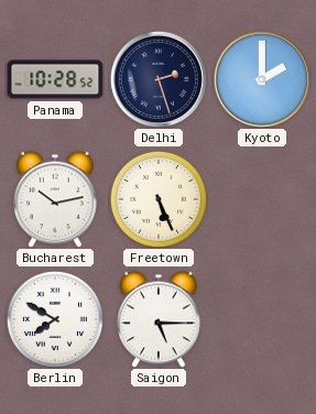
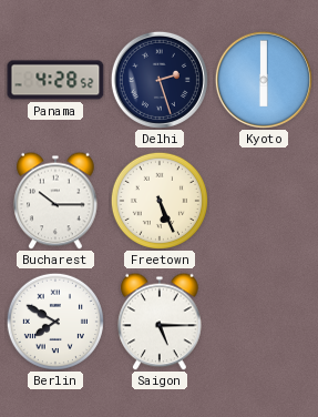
Panama: 10:28 -> 4:28 (55, 80)
Kyoto: 2:00 -> 6:00 (264, 80)
Bucharest: 10:13 -> 10:15 (55, 201)
